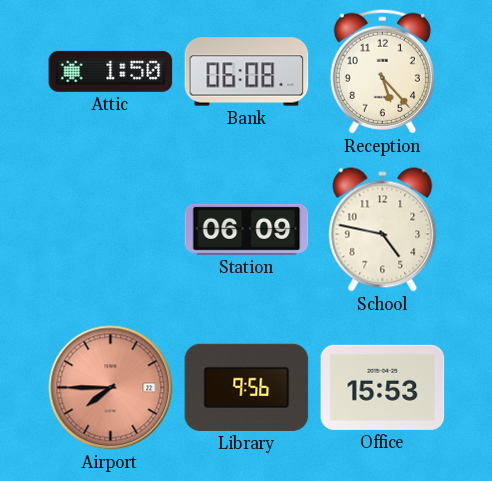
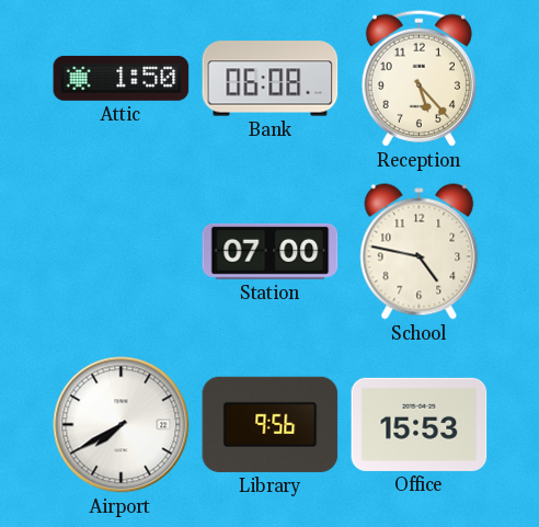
Station: 06:09 -> 07:00 (271, 251)
Airport: 7:45 -> 7:40 (122, 425)
Airport dial: salmon -> white (122, 425)
